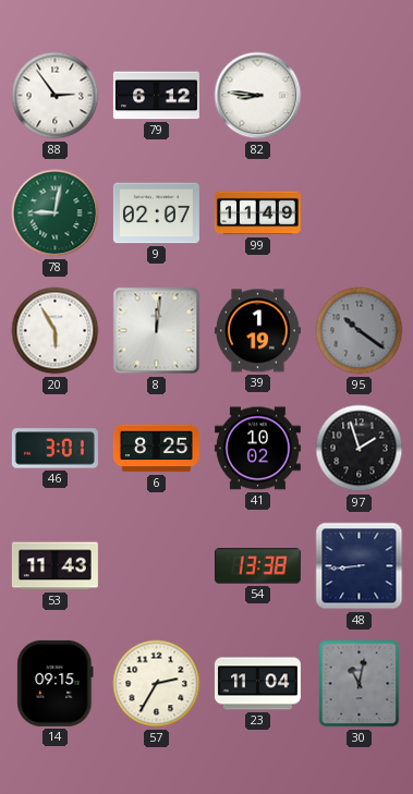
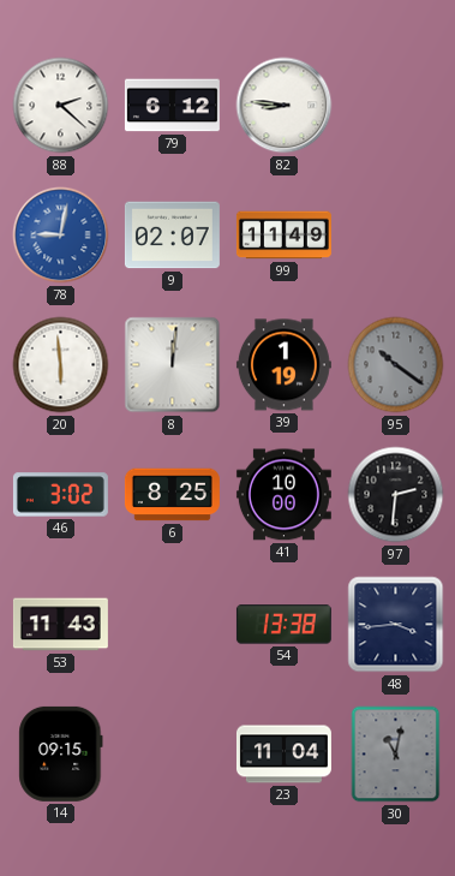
88: 2:54 -> 2:22 (61, 106)
78 dial: green -> blue (61, 236)
20: 5:55 -> 5:59 (61, 365)
46: 3:01 -> 3:02 (60, 495)
41: 10:02 -> 10:00 (283, 495)
97: 1:57 -> 2:31 (396, 495)
48: 8:44 -> 3:44 (396, 625)
57: 2:35 -> none (157, 684)
